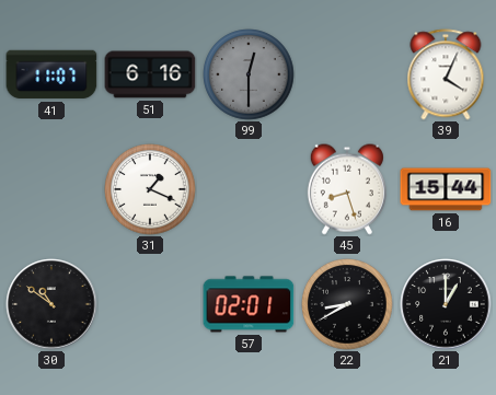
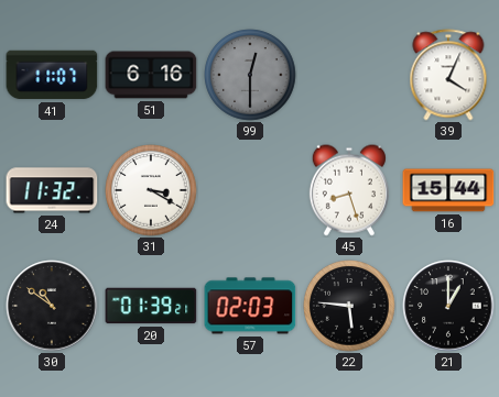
24: none -> 11:32 (52, 190)
31: 1:19 -> 3:20 (151, 190)
20: none -> 01:39 (151, 306)
57: 02:01 -> 02:03 (250, 306)
22: 8:40 -> 5:46 (349, 306)
